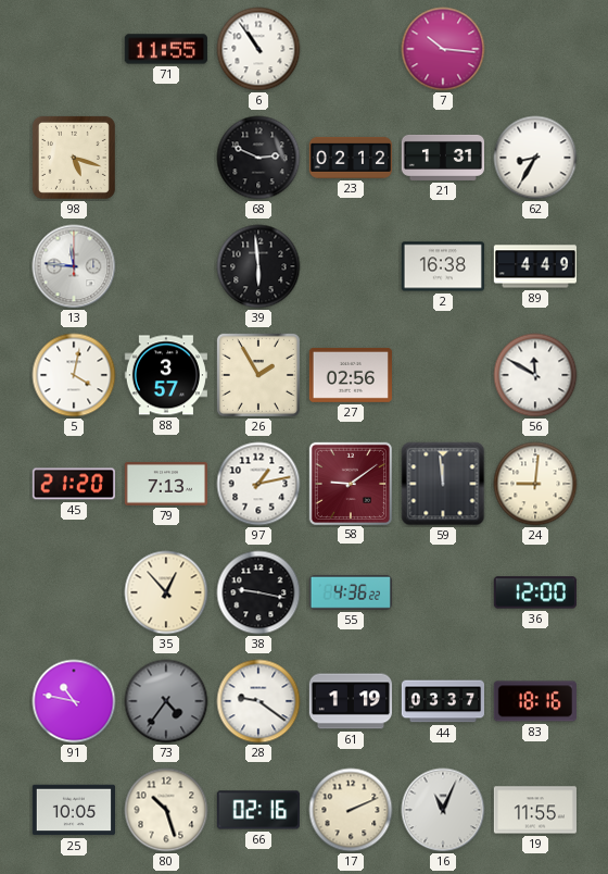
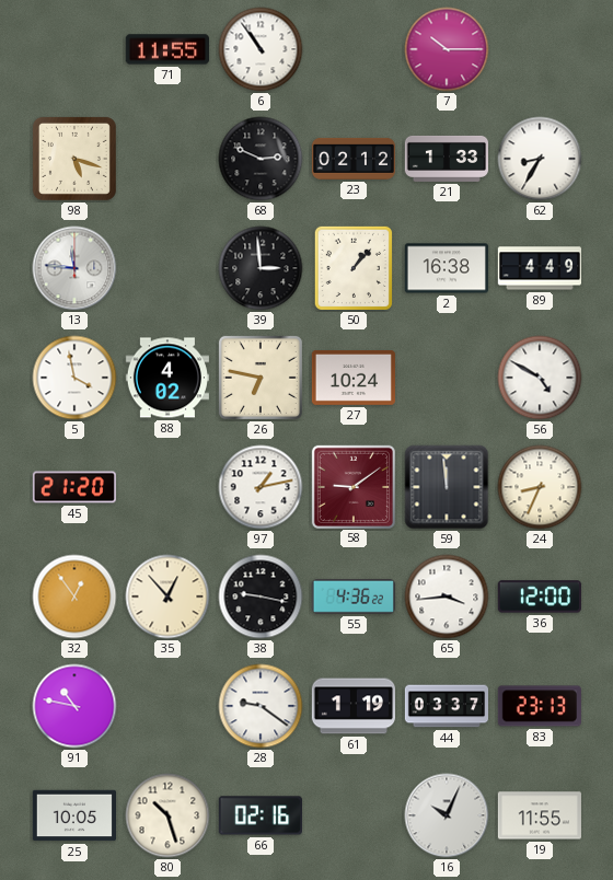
7: 10:16 -> 10:15 (447, 49)
21: 1:31 -> 1:33 (446, 159)
39: 5:59 -> 2:59 (261, 268)
50: none -> 1:07 (354, 268)
5: 4:02 -> 3:58 (74, 378)
88: 3:57 -> 4:02 (167, 378)
26: 1:55 -> 6:47 (261, 378)
27: 02:56 -> 10:24 (354, 378)
56: 11:50 -> 4:50 (540, 378)
79: 7:13 -> none (165, 485)
24: 9:01 -> 8:34 (540, 487)
32: none -> 12:54 (74, 597)
65: none -> 3:44 (447, 597)
73: 4:36 -> none (166, 701)
83: 18:16 -> 23:13 (540, 706)
17: 2:11 -> none (351, 810)
16: 11:04 -> 10:04 (447, 815)
